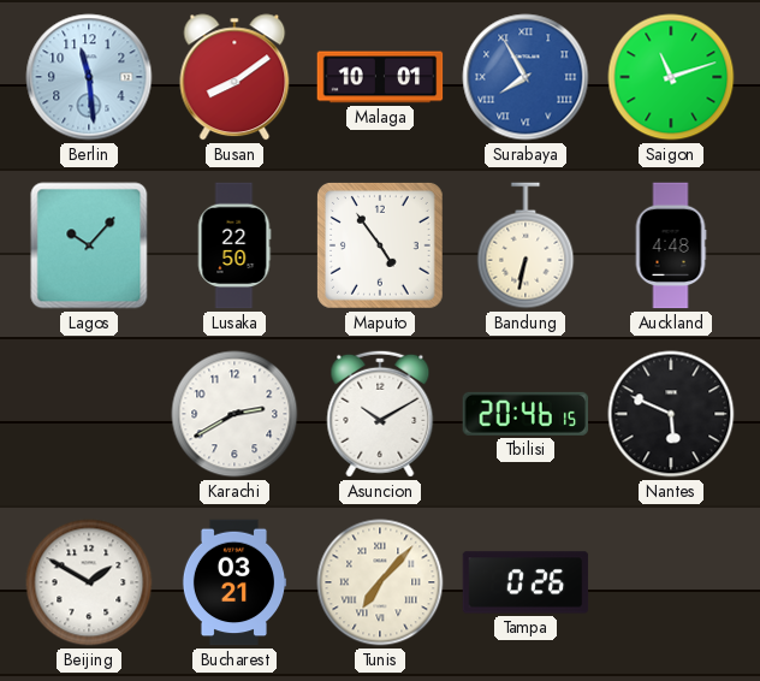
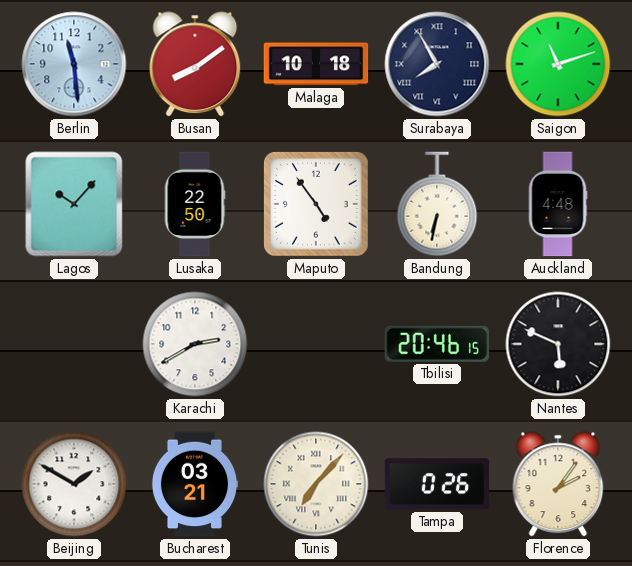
Malaga: 10:01 -> 10:18 (316, 64)
Surabaya dial: blue -> navy (437, 64)
Asuncion: 10:10 -> none (380, 414)
Florence: none -> 2:06 (558, 484)
